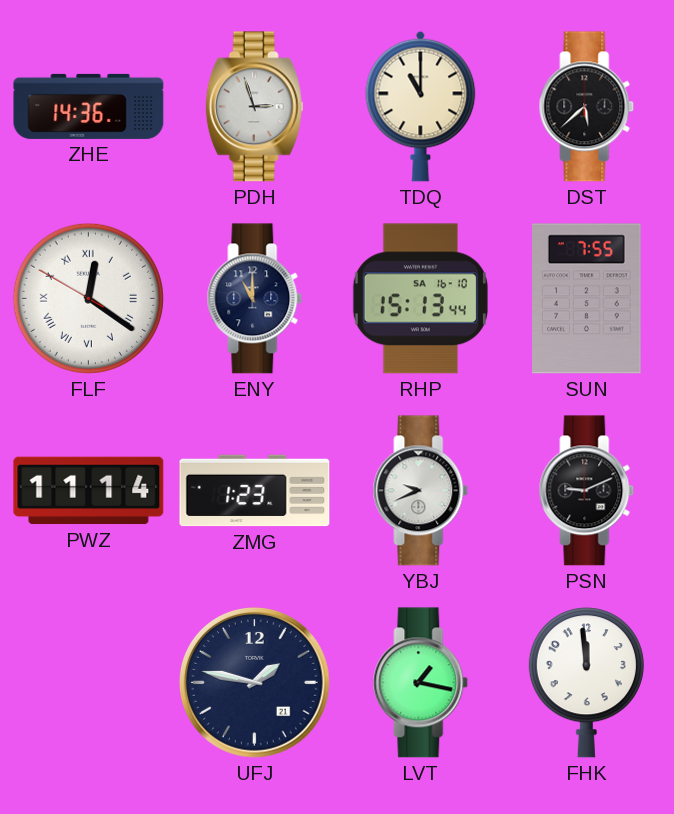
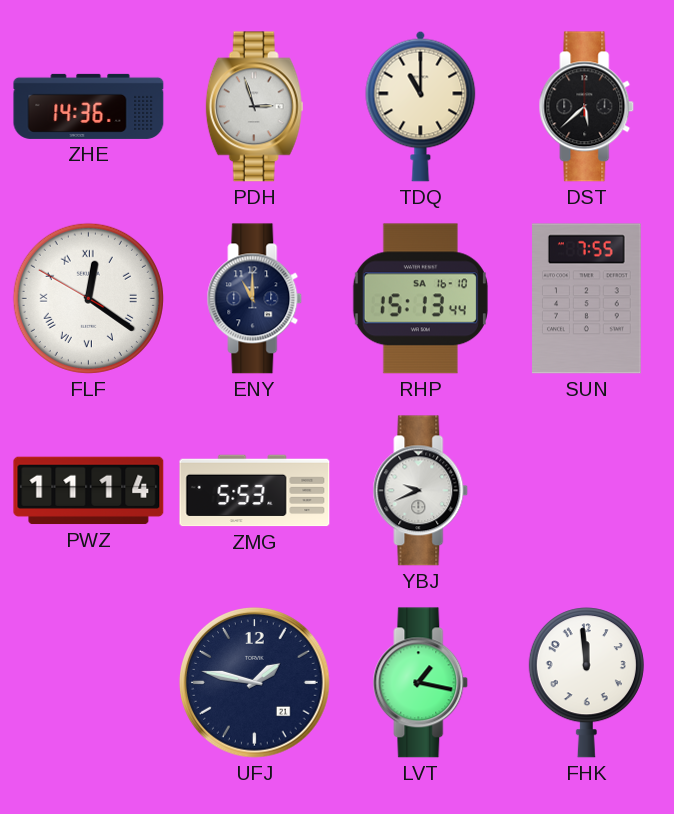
ZMG: 1:23 -> 5:53 (255, 491)
PSN: 9:11 -> none (587, 491)
